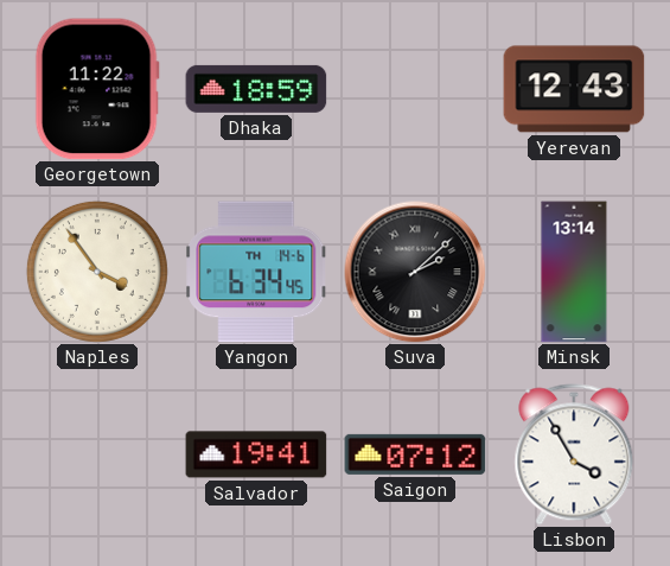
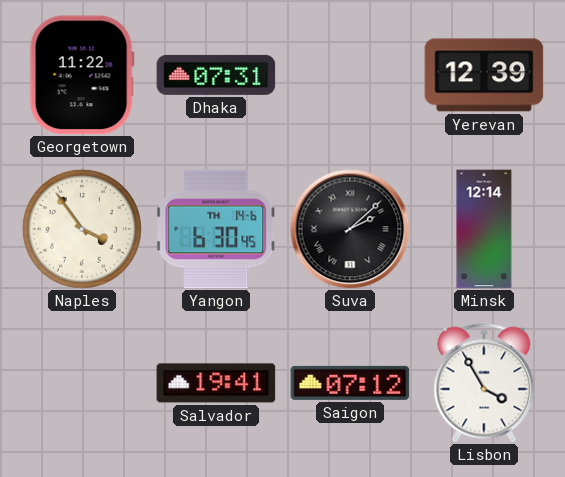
Dhaka: 18:59 -> 07:31 (216, 75)
Yerevan: 12:43 -> 12:39 (484, 75)
Yangon: 6:34 -> 6:30 (216, 229)
Minsk: 13:14 -> 12:14 (484, 229)
